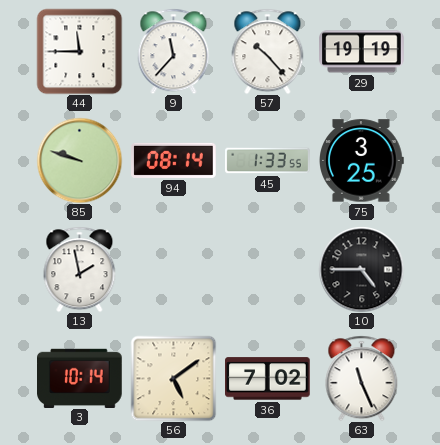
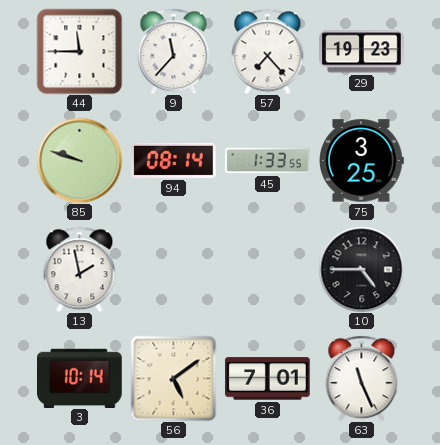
57: 10:23 -> 7:23 (268, 51)
29: 19:19 -> 19:23 (362, 52)
36: 7:02 -> 7:01 (268, 379)
